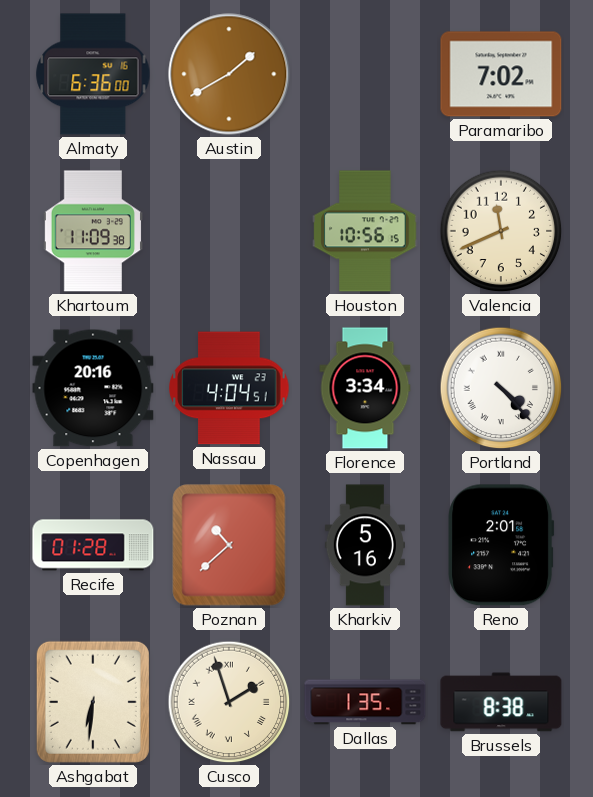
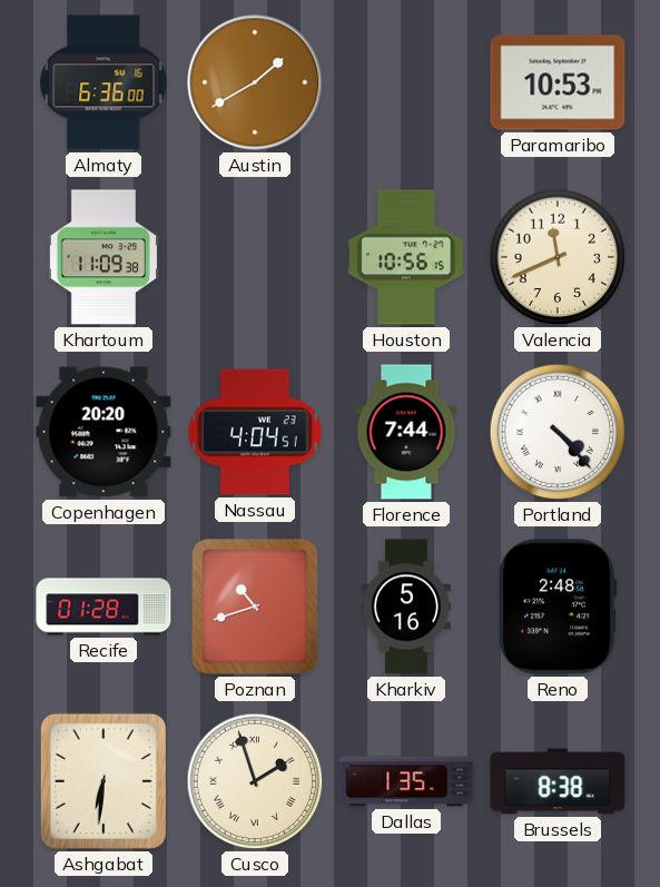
Paramaribo: 7:02 -> 10:53 (558, 82)
Copenhagen: 20:16 -> 20:20 (104, 432)
Florence: 3:34 -> 7:44 (406, 432)
Poznan: 10:38 -> 10:42 (255, 607)
Reno: 2:01 -> 2:48 (558, 607)
